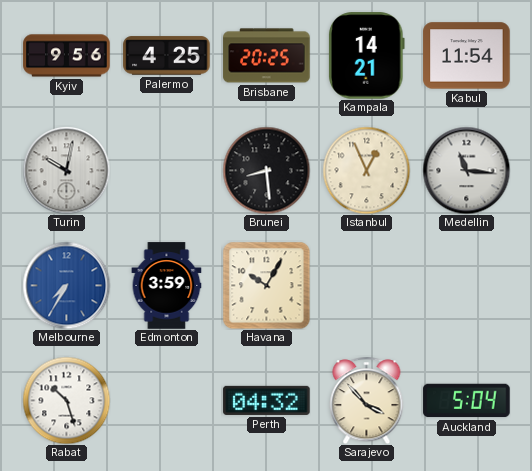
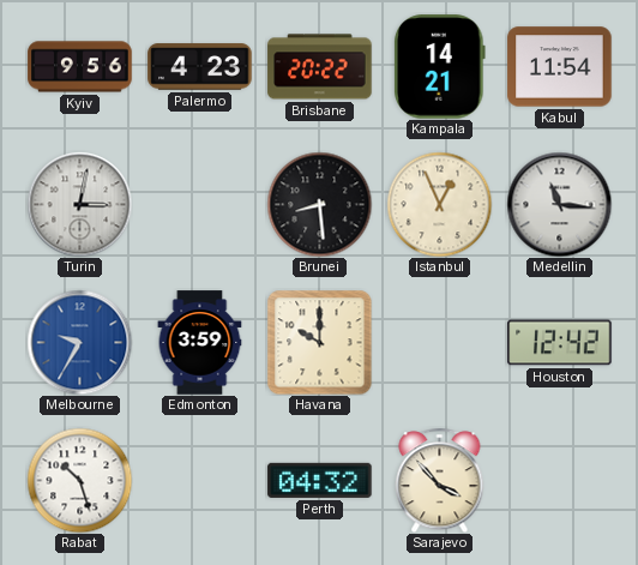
Palermo: 4:25 -> 4:23 (200, 67)
Brisbane: 20:25 -> 20:22 (320, 67)
Turin: 10:02 -> 3:02 (79, 204)
Melbourne: 7:35 -> 9:35 (79, 342)
Havana: 10:05 -> 10:00 (319, 342)
Houston: none -> 12:42 (560, 343)
Auckland: 5:04 -> none (467, 401)
